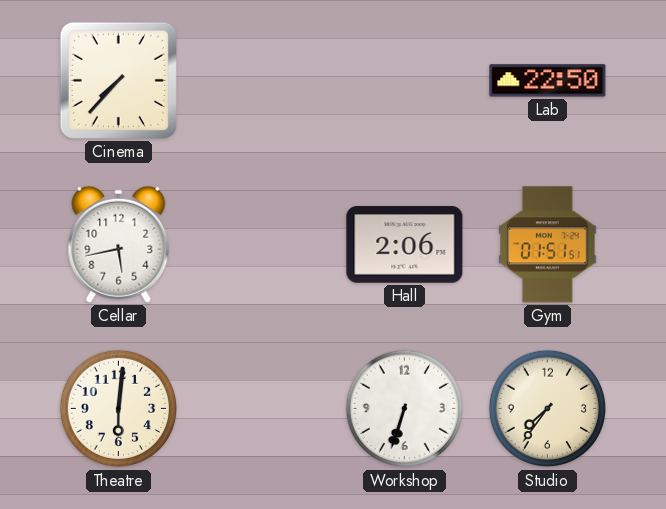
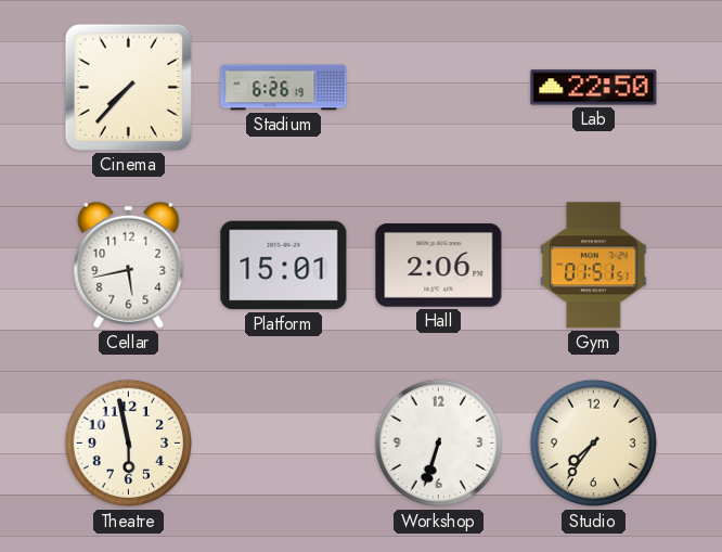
Stadium: none -> 6:26 (284, 88)
Platform: none -> 15:01 (284, 266)
Theatre: 6:01 -> 5:58 (129, 444)
